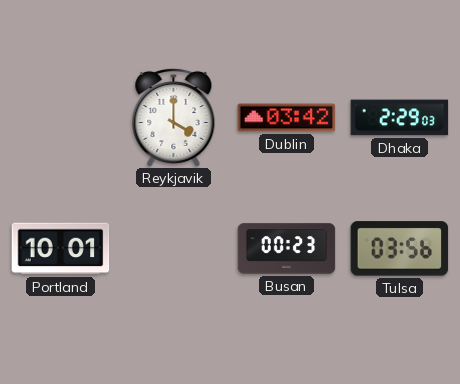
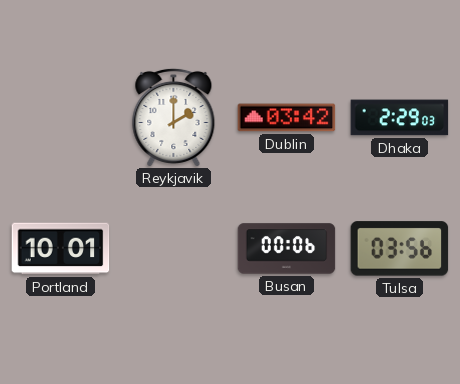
Reykjavik: 4:00 -> 2:00 (174, 117)
Busan: 00:23 -> 00:06 (287, 249)
